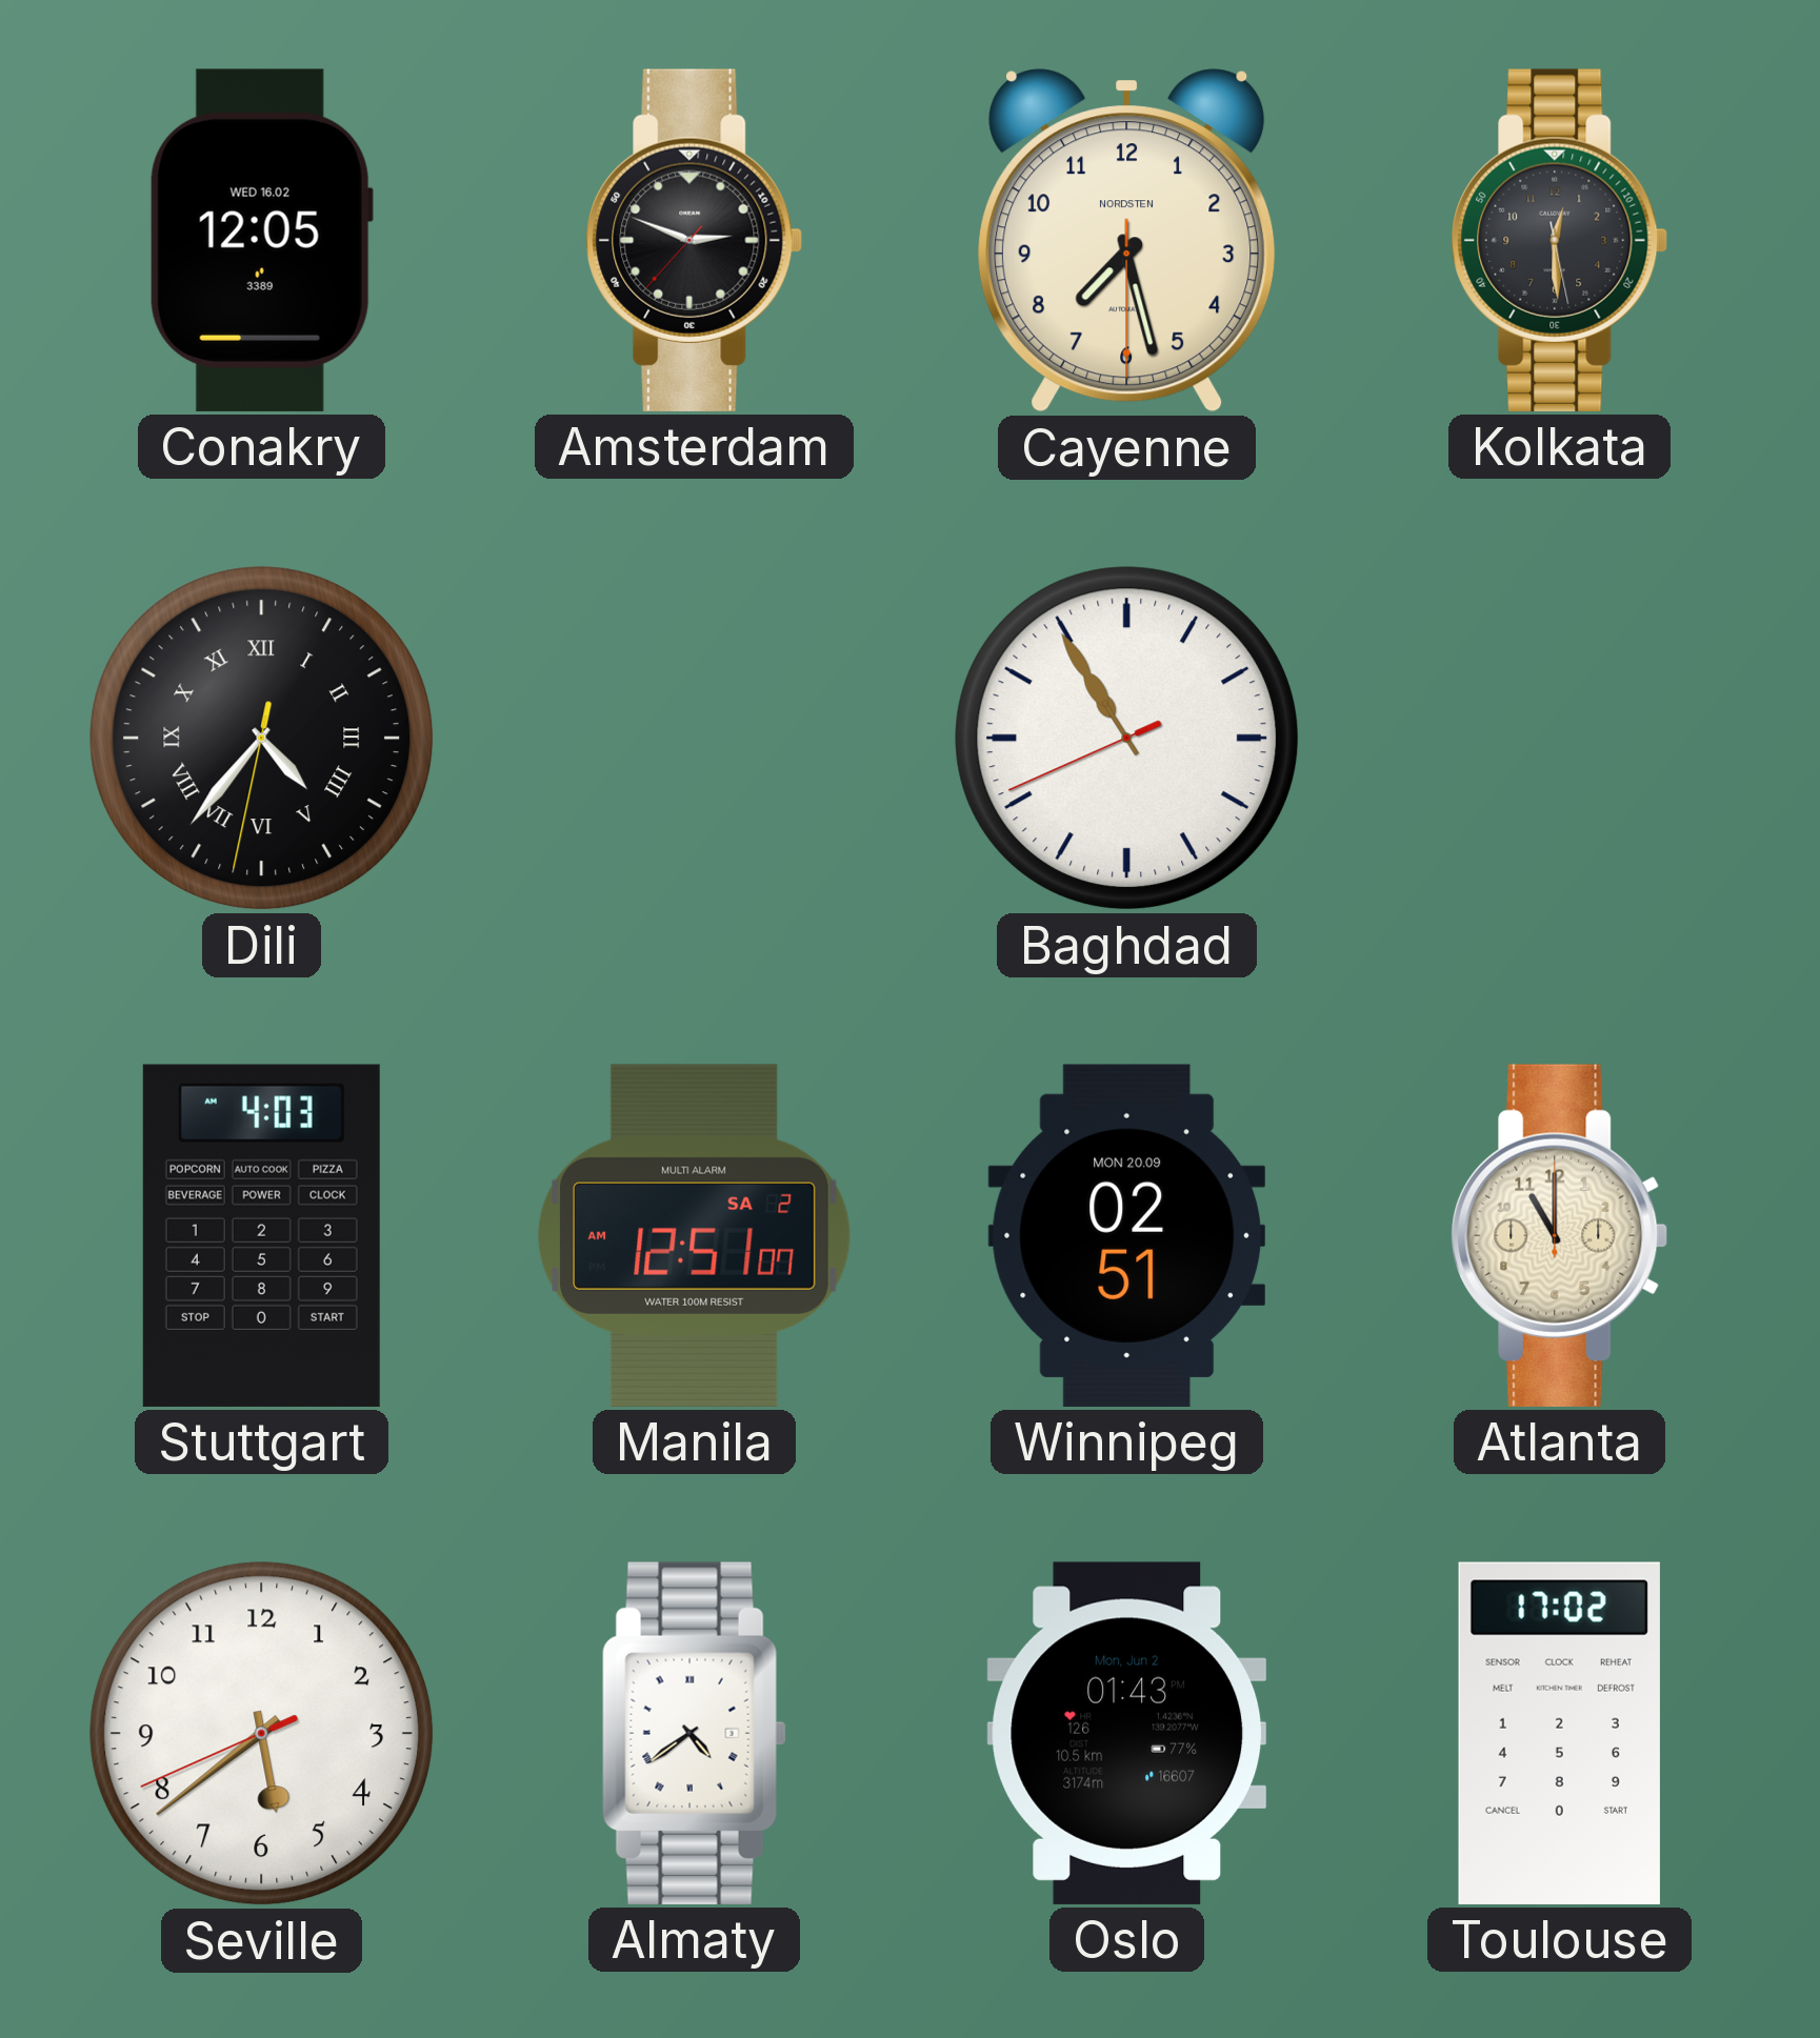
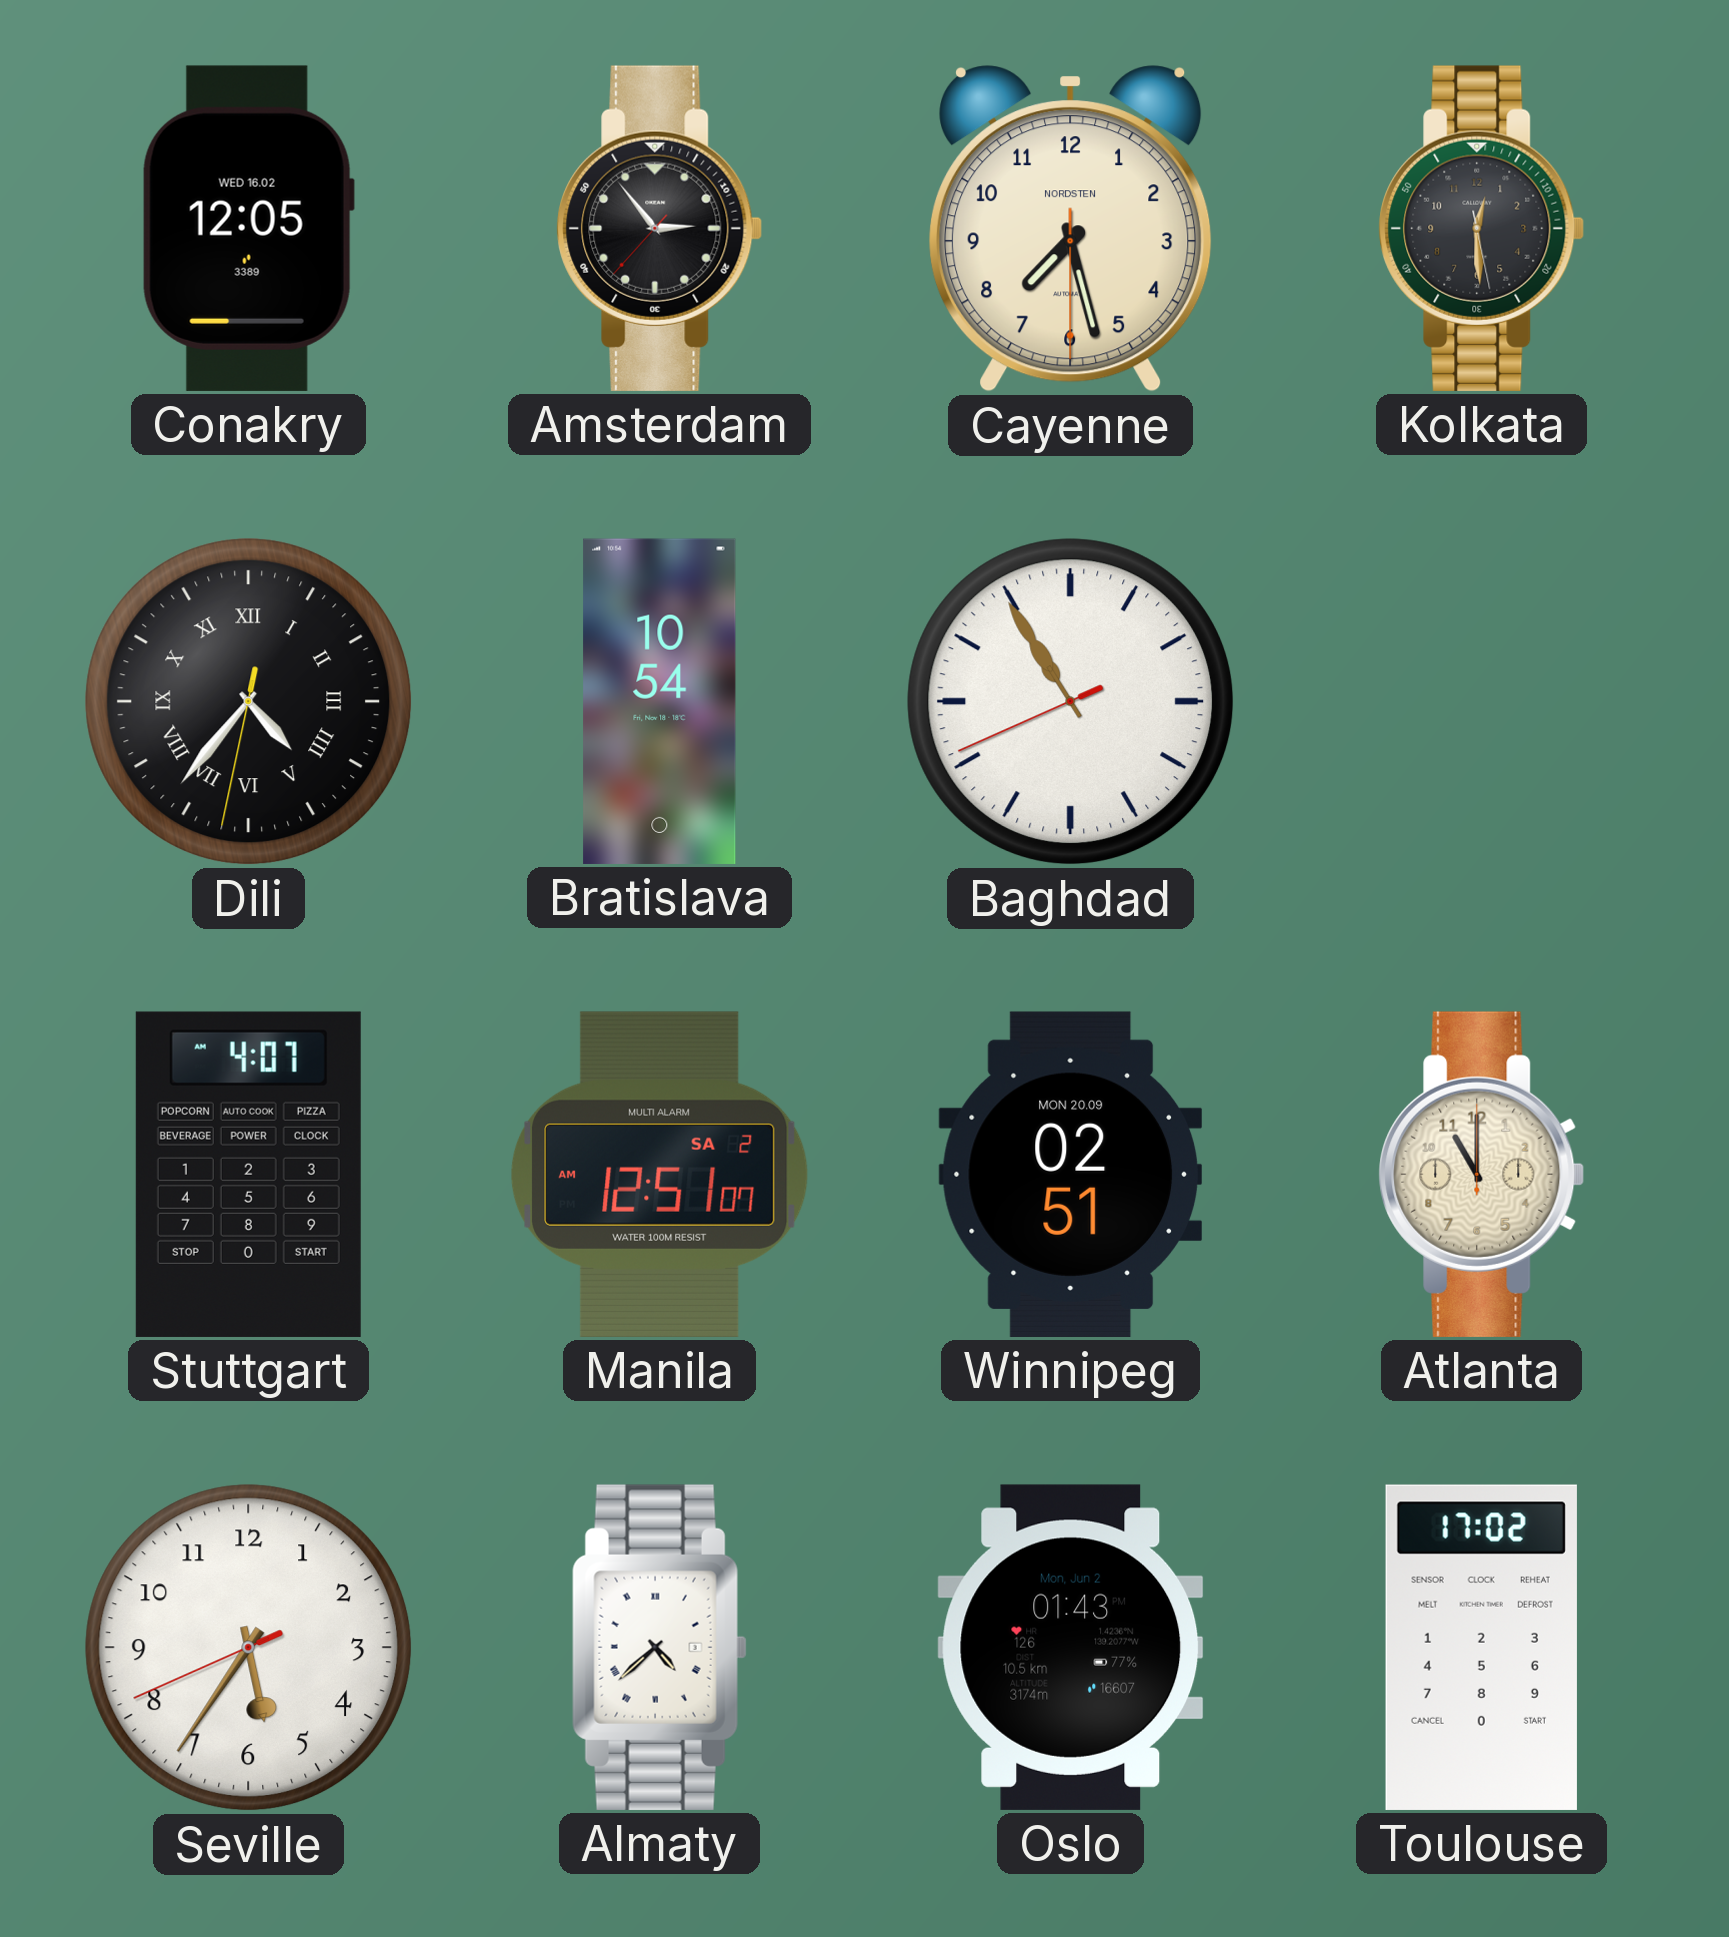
Amsterdam: 2:48 -> 2:53 (660, 228)
Bratislava: none -> 10:54 (660, 701)
Stuttgart: 4:03 -> 4:07 (248, 1174)
Seville: 5:38 -> 5:35 (249, 1648)
Almaty: 4:39 -> 4:38 (659, 1647)
